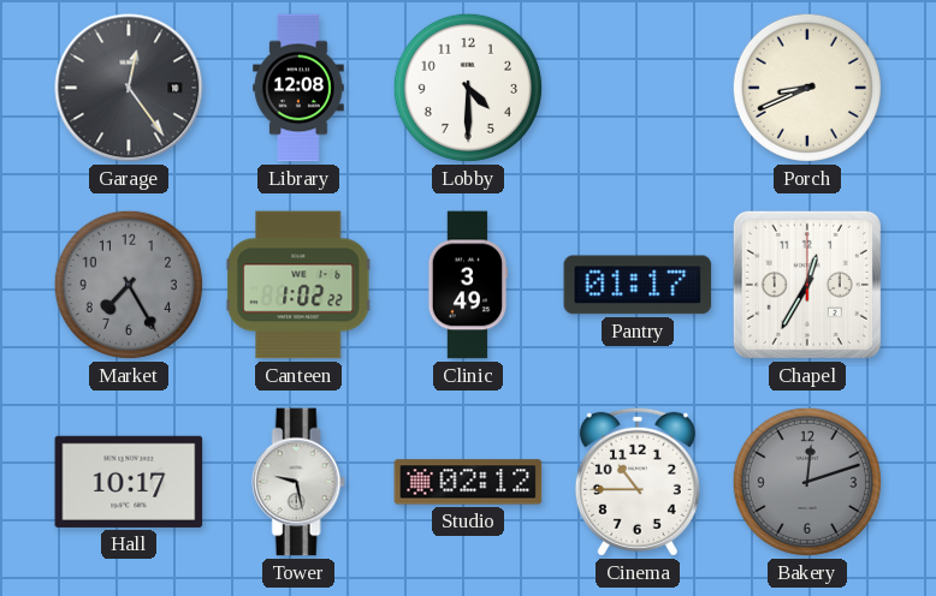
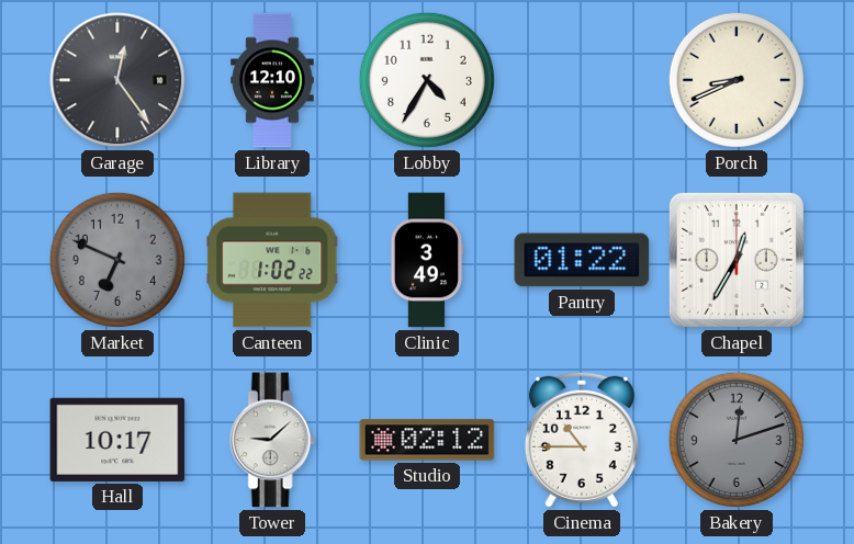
Library: 12:08 -> 12:10 (272, 80)
Lobby: 4:30 -> 4:35 (427, 80)
Market: 7:25 -> 6:49 (117, 260)
Pantry: 01:17 -> 01:22 (582, 260)
Tower: 9:28 -> 9:08 (272, 440)
